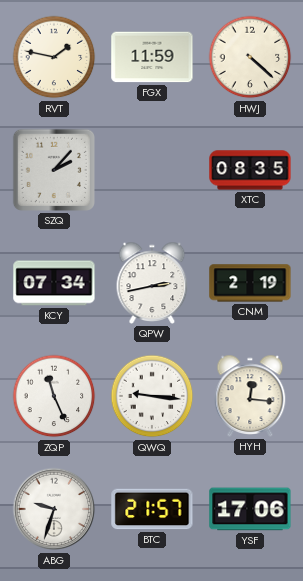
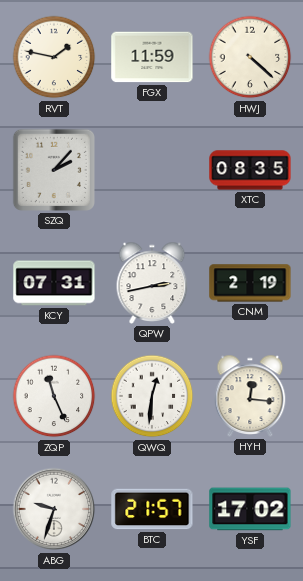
KCY: 07:34 -> 07:31 (54, 283)
QWQ: 9:16 -> 12:31 (152, 396)
YSF: 17:06 -> 17:02 (250, 509)
